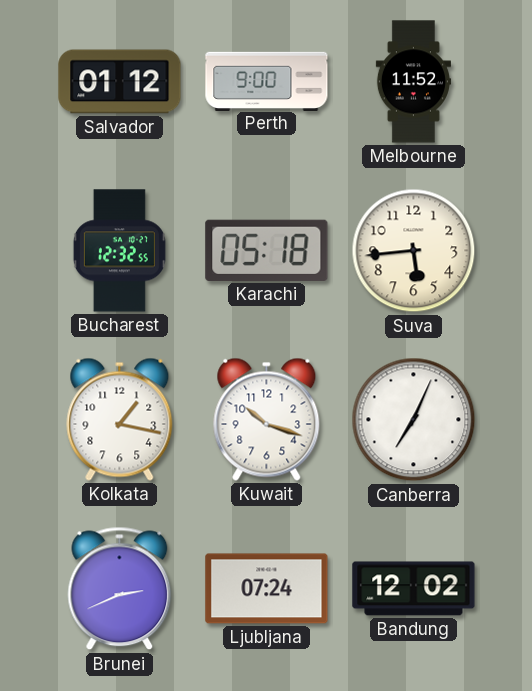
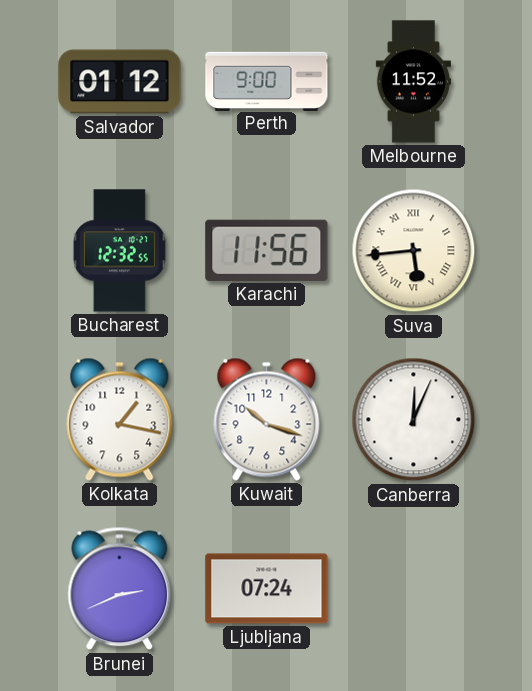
Karachi: 05:18 -> 11:56 (267, 250)
Suva numerals: Arabic -> Roman (414, 251)
Canberra: 7:04 -> 12:04 (414, 420)
Bandung: 12:02 -> none (414, 589)
